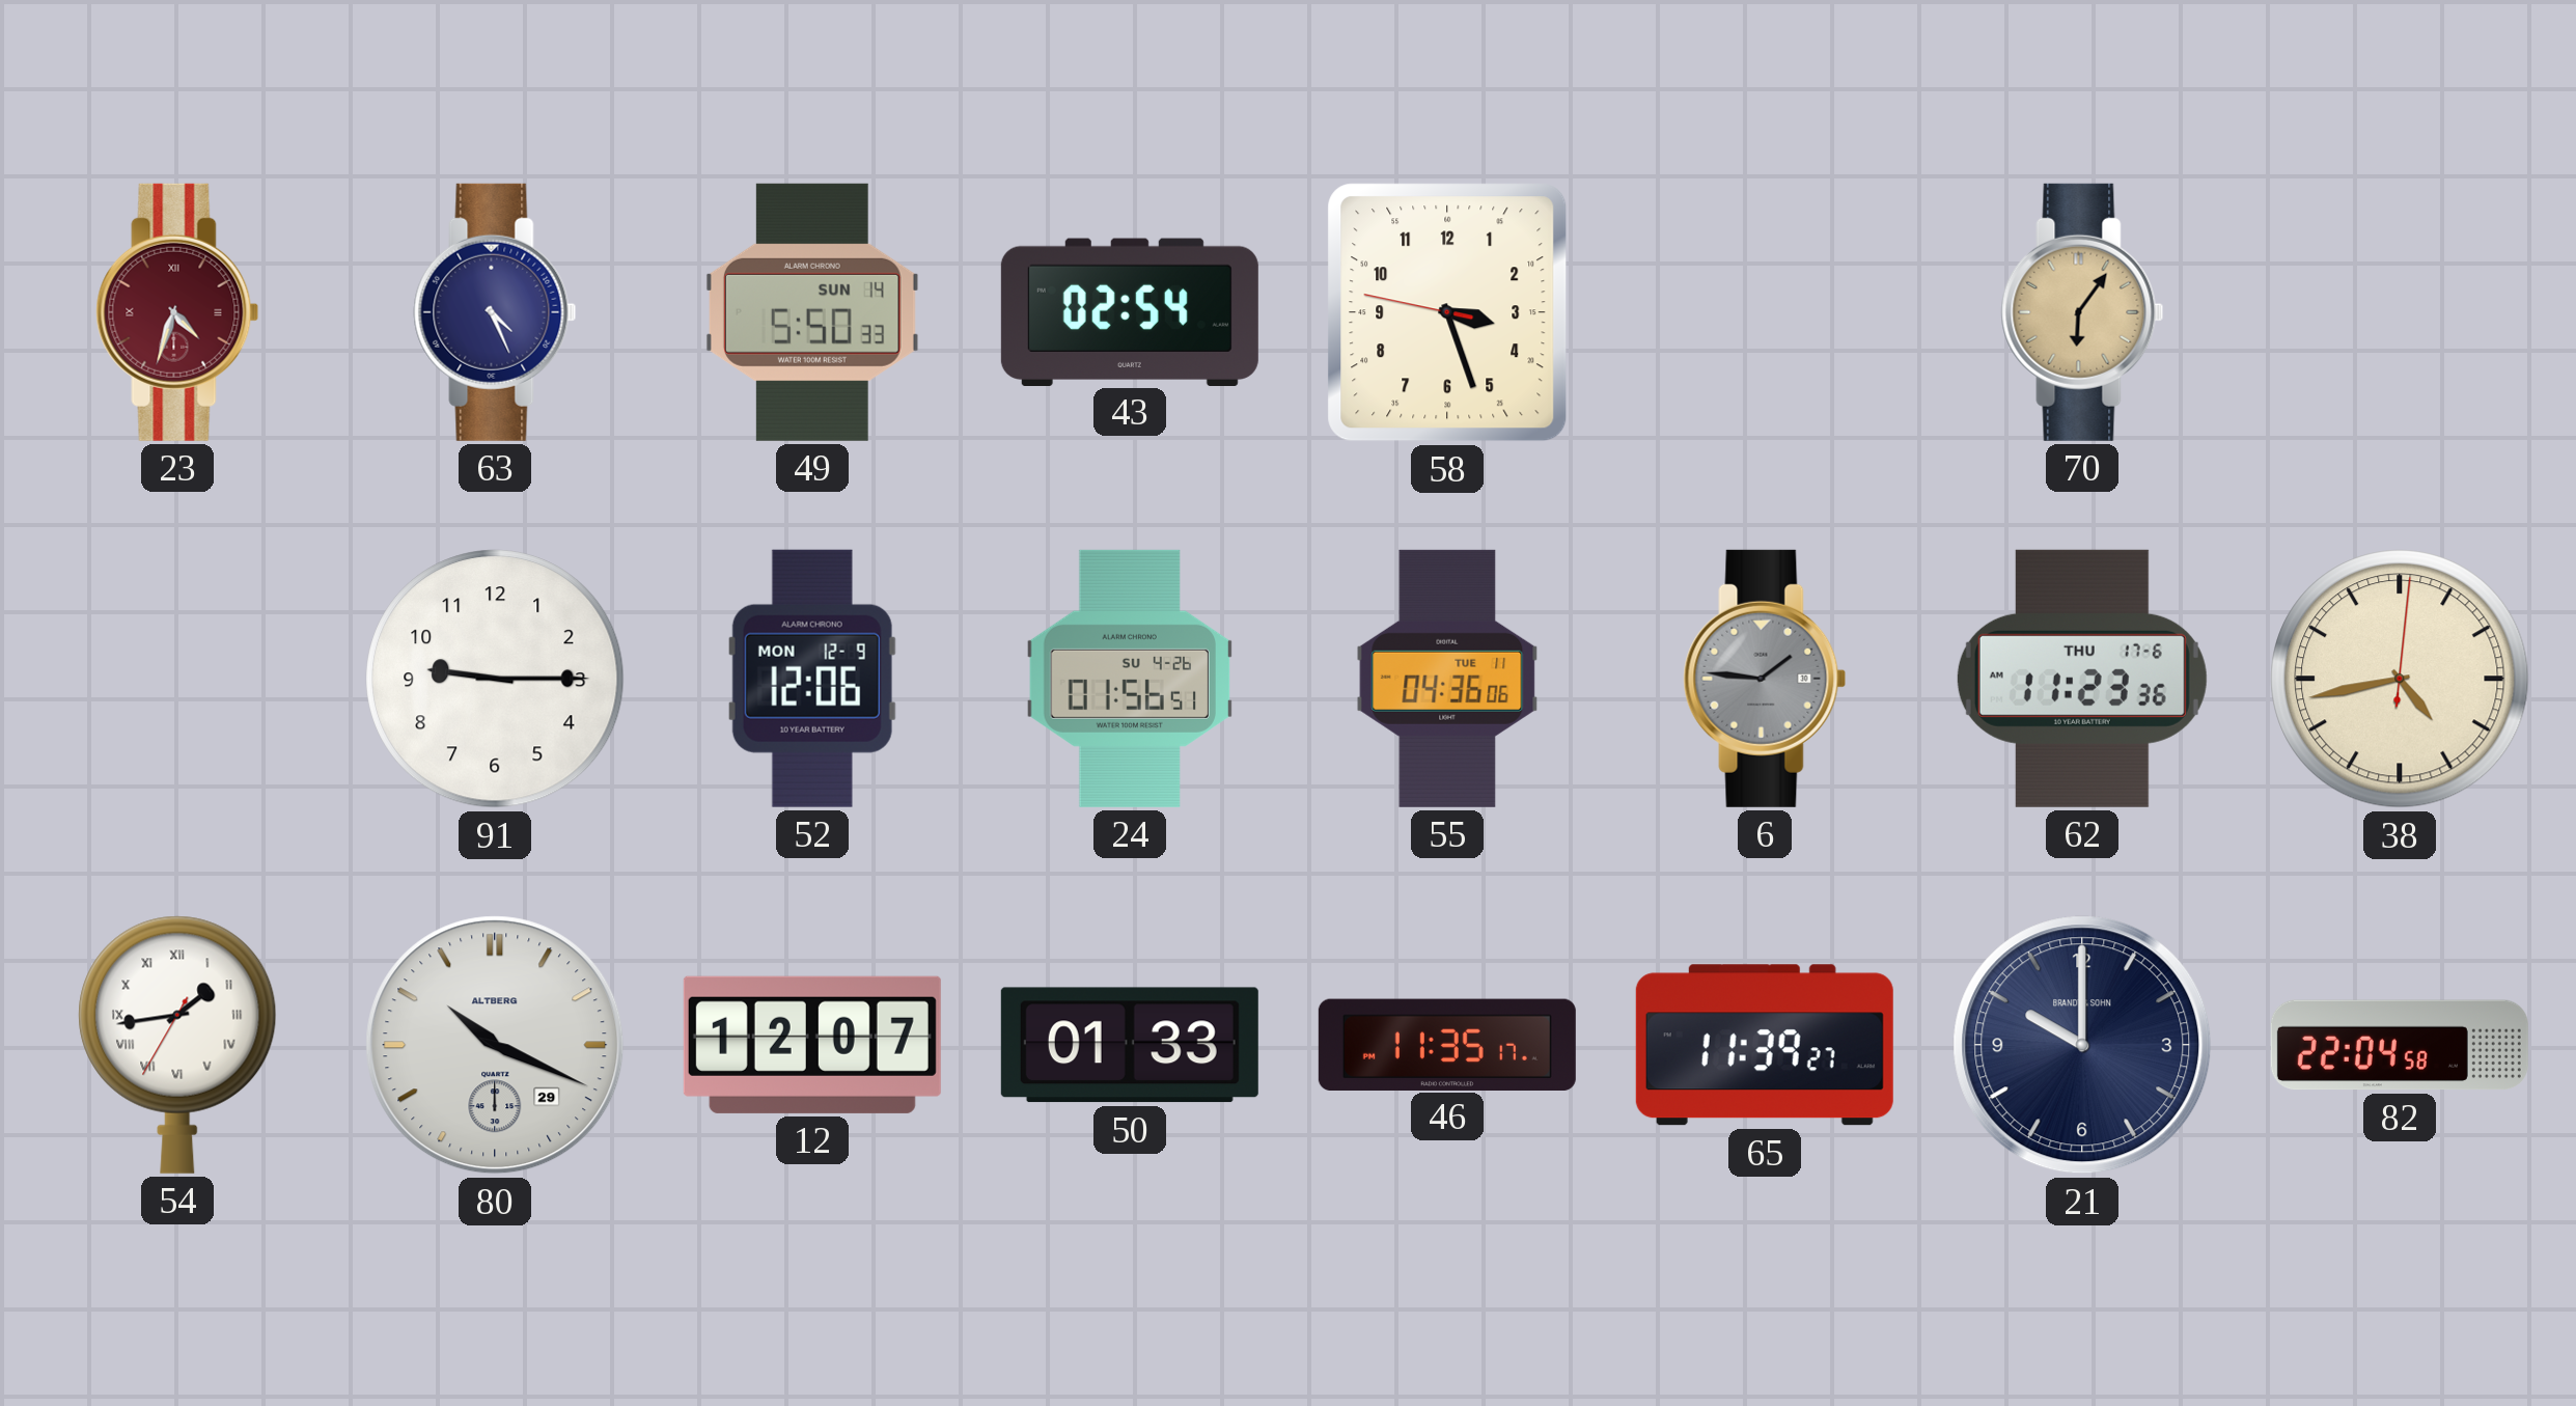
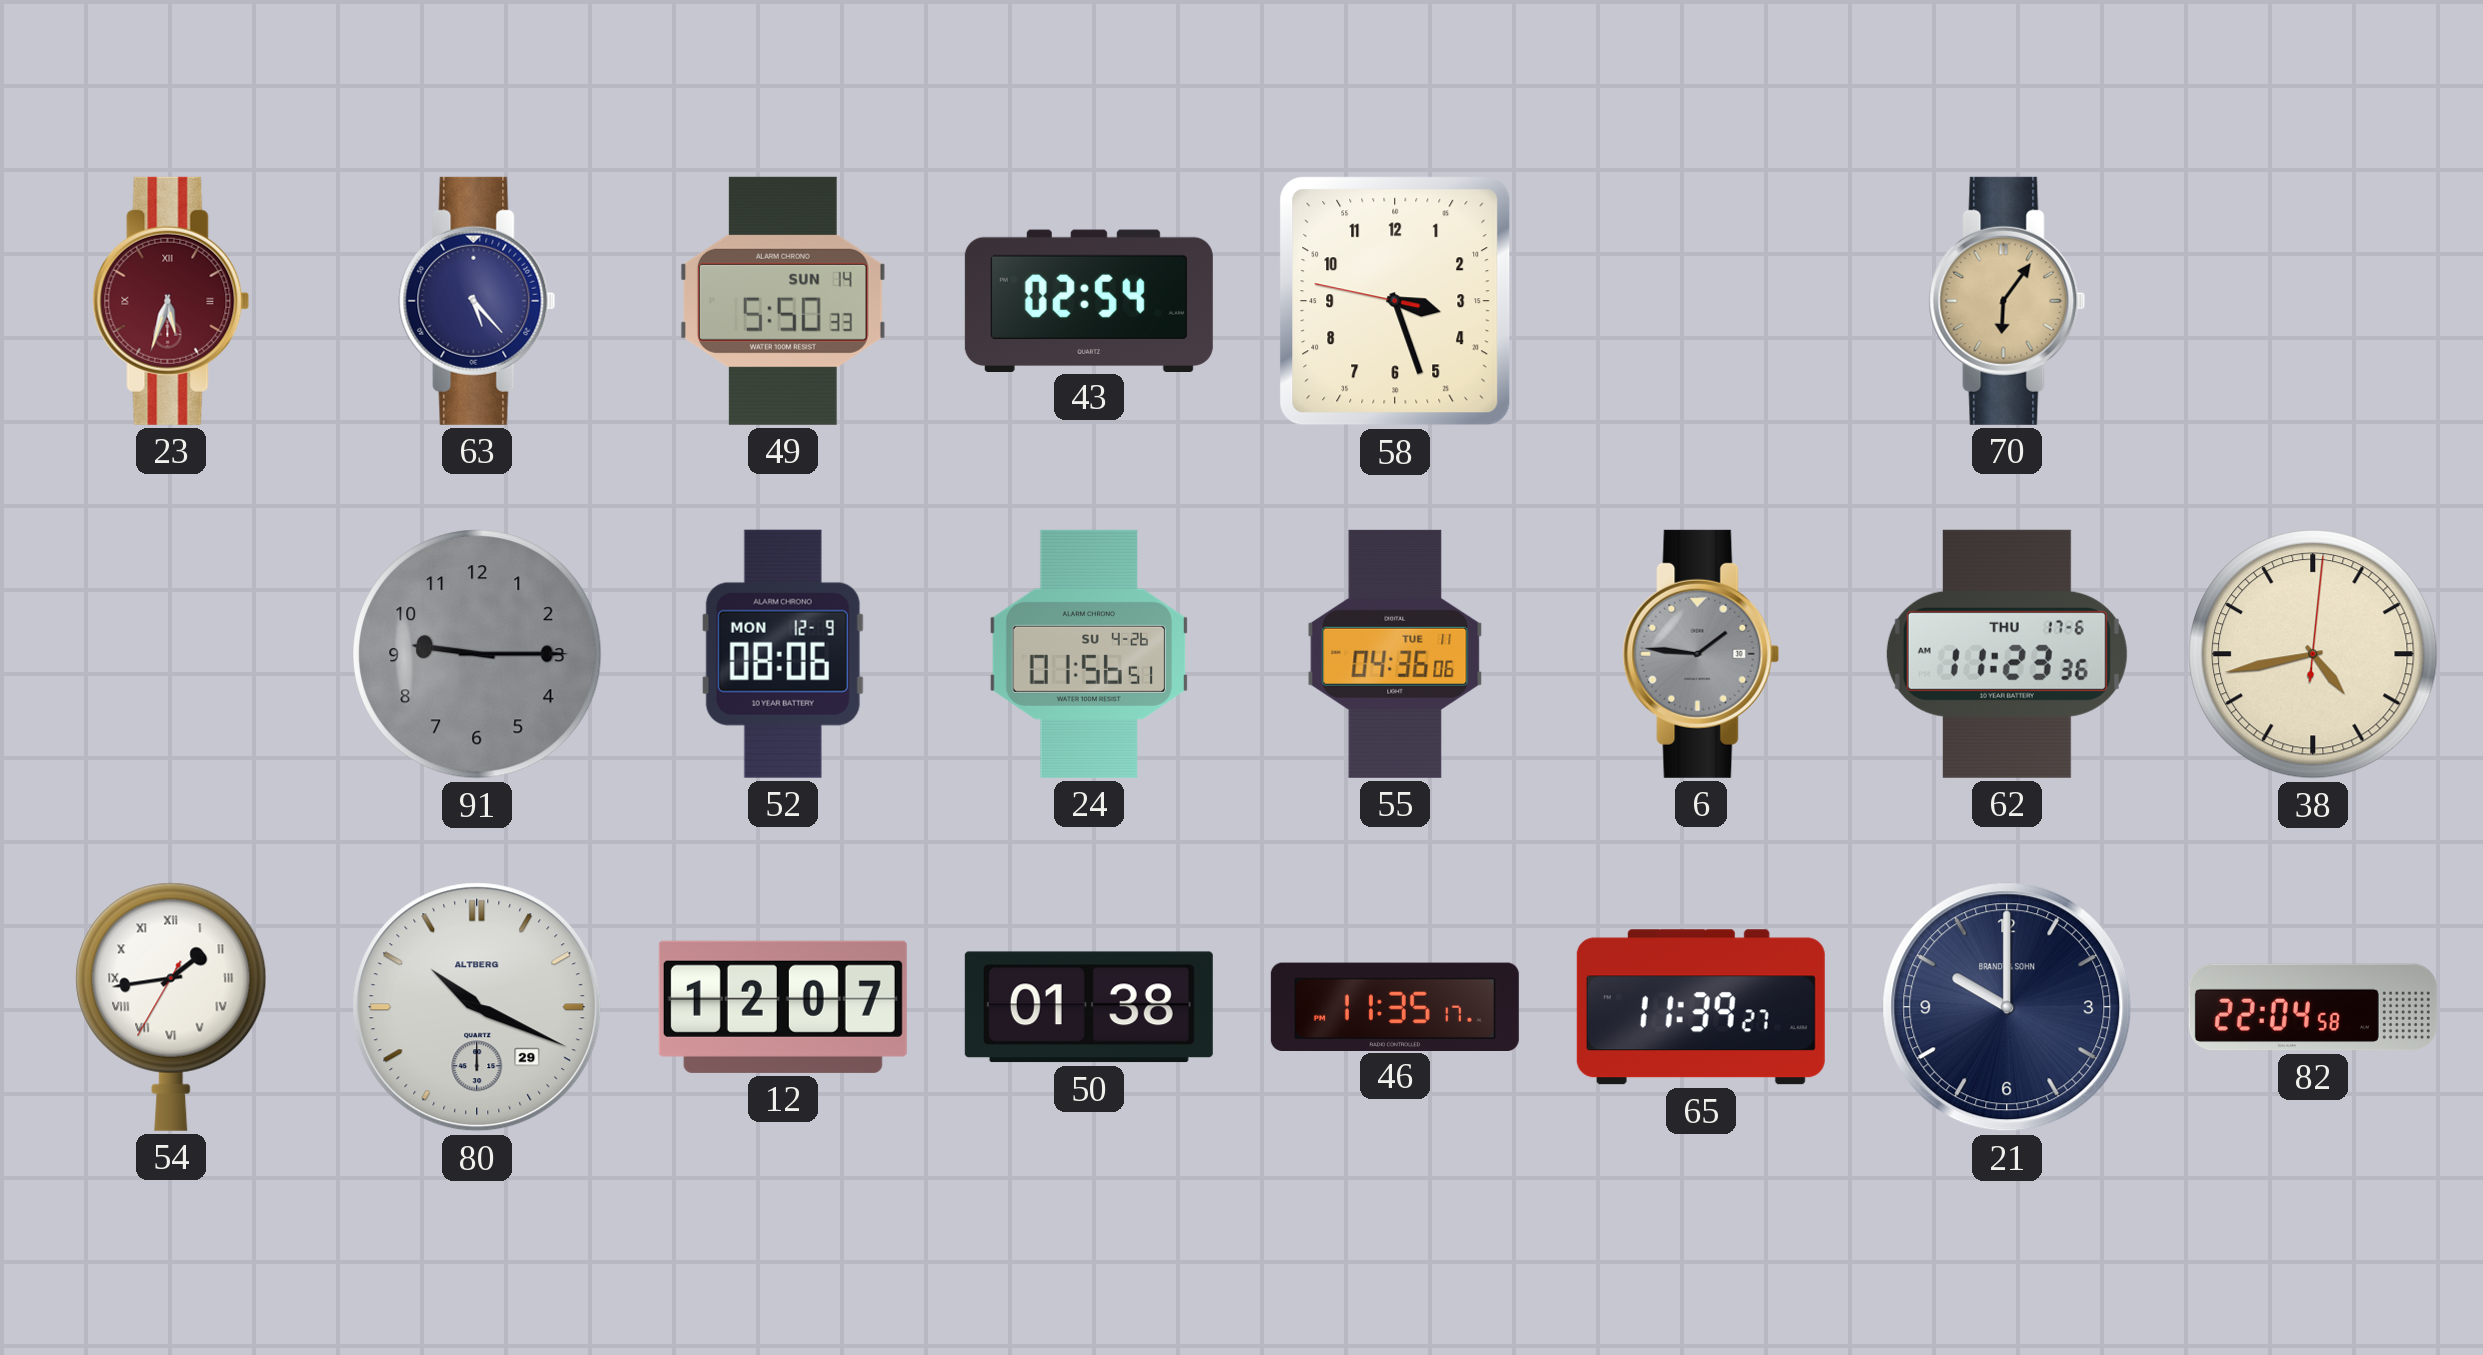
23: 4:33 -> 5:33 (171, 301)
63: 4:26 -> 5:23 (477, 301)
91 dial: white -> grey (477, 654)
52: 12:06 -> 08:06 (783, 654)
50: 01:33 -> 01:38 (1089, 1007)
